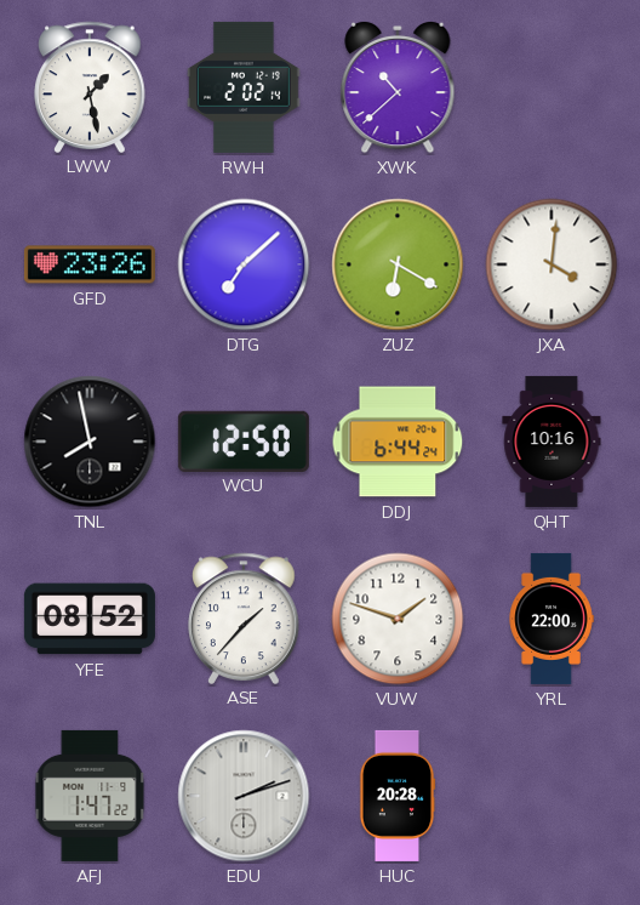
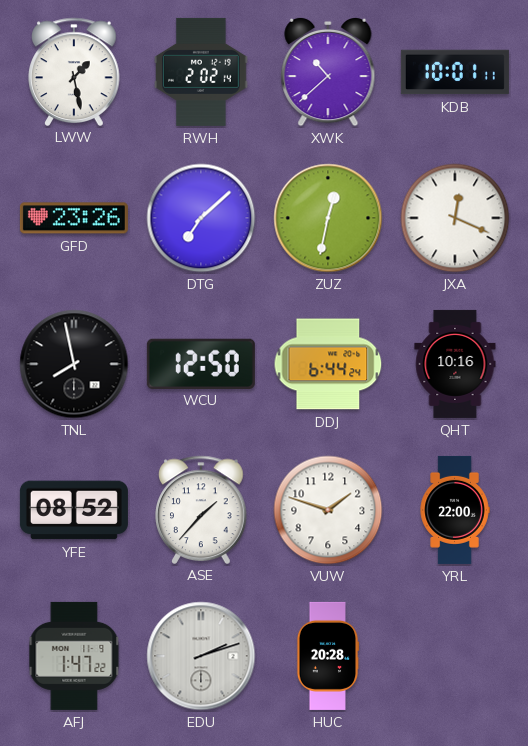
KDB: none -> 10:01 (455, 72)
ZUZ: 6:20 -> 12:32 (328, 218)
JXA: 4:01 -> 12:19 (455, 218)
